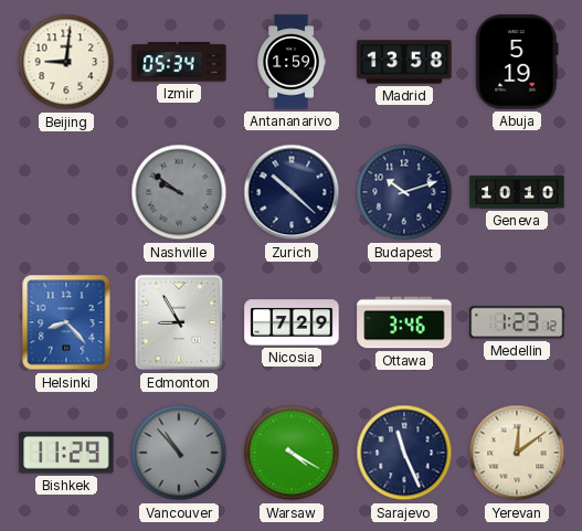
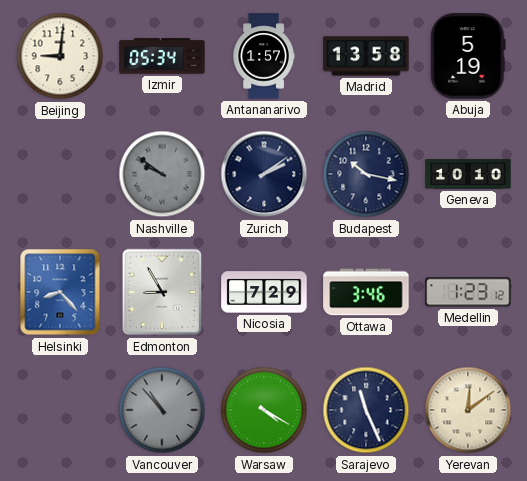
Antananarivo: 1:59 -> 1:57 (264, 56)
Zurich: 10:22 -> 2:09 (264, 174)
Budapest: 10:12 -> 10:17 (366, 174)
Bishkek: 11:29 -> none (66, 453)
